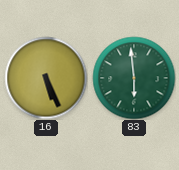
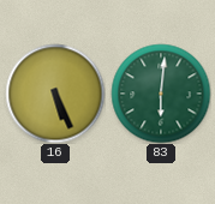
83: 5:59 -> 6:01 (161, 94)
